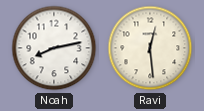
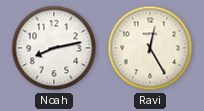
Ravi: 12:29 -> 12:25 (150, 48)
